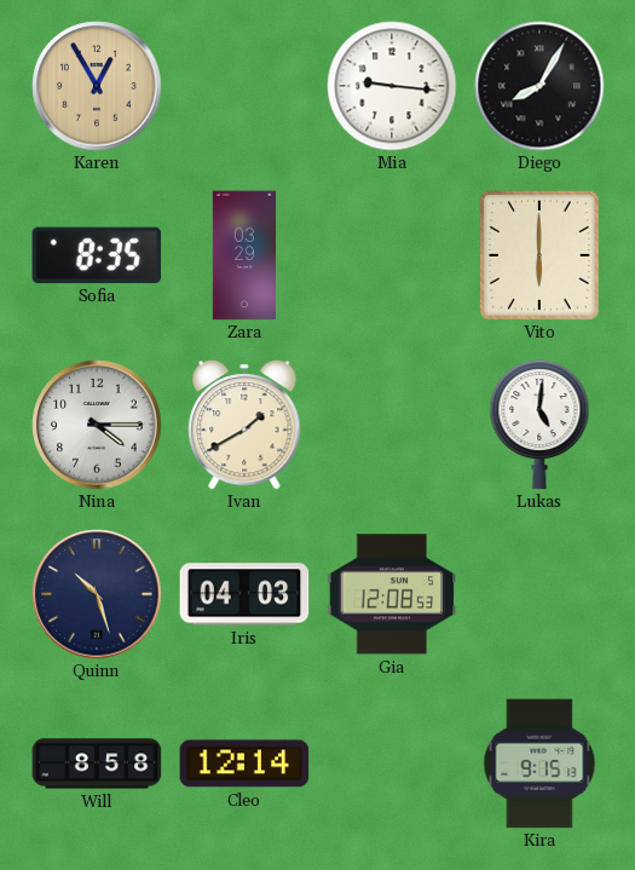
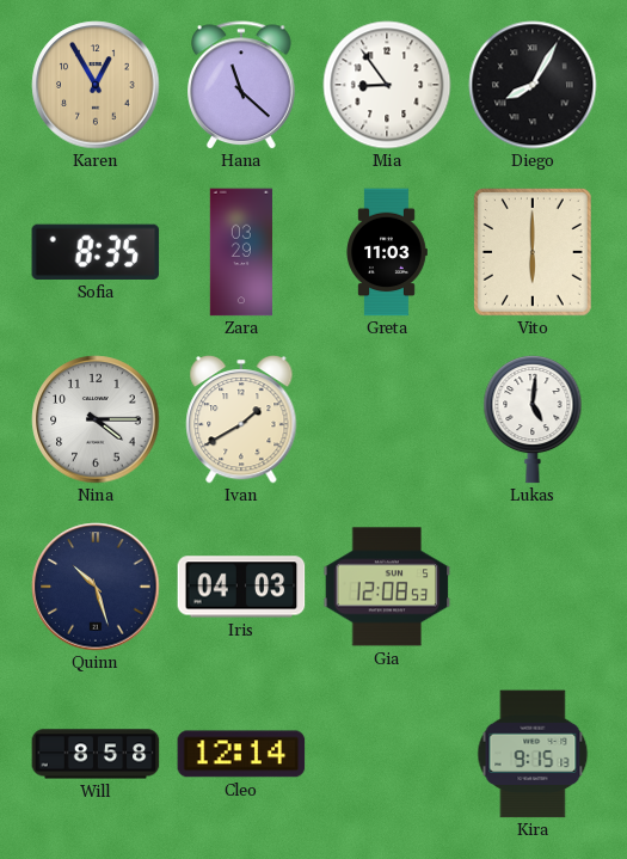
Hana: none -> 11:22 (242, 85)
Mia: 9:16 -> 8:54 (387, 85)
Greta: none -> 11:03 (387, 252)
